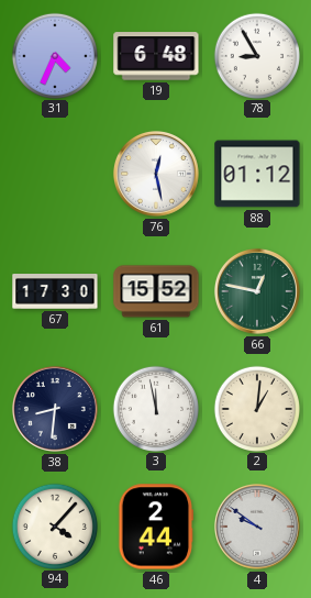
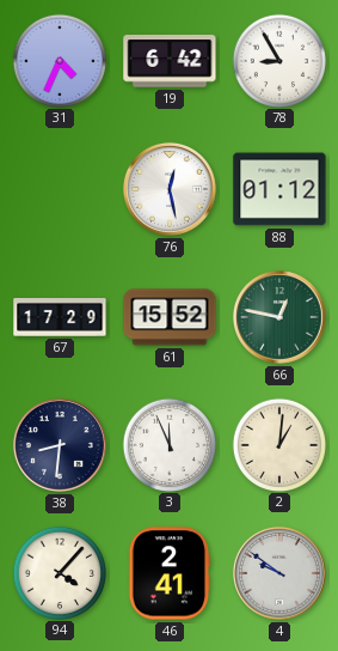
19: 6:48 -> 6:42 (170, 61)
67: 17:30 -> 17:29 (60, 318)
3: 11:58 -> 11:56 (168, 444)
46: 2:44 -> 2:41 (170, 573)
